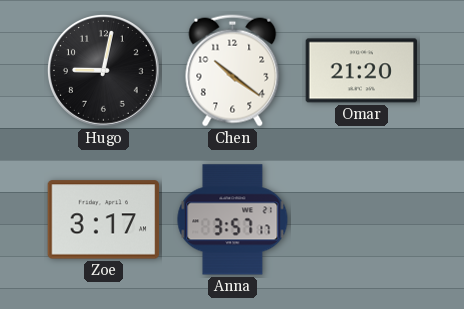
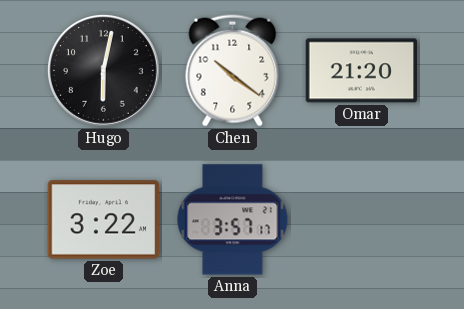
Hugo: 9:02 -> 6:02 (103, 70)
Zoe: 3:17 -> 3:22 (104, 220)
